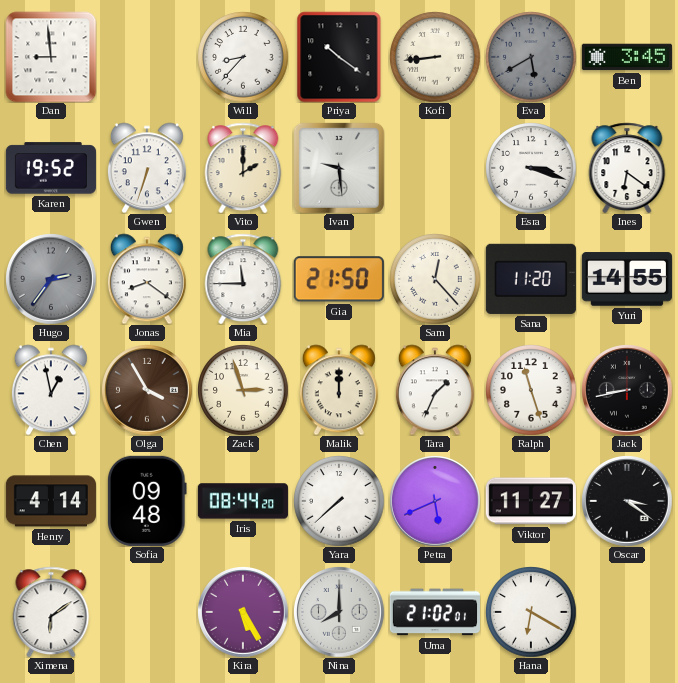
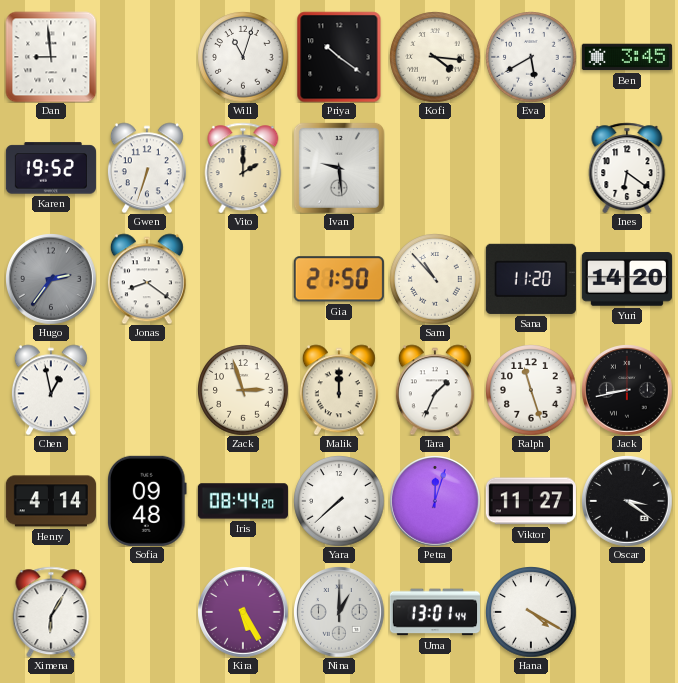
Will: 8:37 -> 11:03 (243, 57)
Kofi: 8:44 -> 4:16 (435, 57)
Eva dial: grey -> white (531, 57)
Esra: 3:18 -> none (531, 168)
Mia: 11:45 -> none (243, 279)
Sam: 12:23 -> 10:53 (435, 279)
Yuri: 14:55 -> 14:20 (627, 279)
Olga: 3:55 -> none (147, 390)
Petra: 5:41 -> 12:03 (435, 501)
Ximena: 6:09 -> 6:05 (51, 612)
Nina: 8:00 -> 1:00 (339, 612)
Uma: 21:02 -> 13:01 (435, 612)
Hana: 6:20 -> 4:20 (531, 612)
